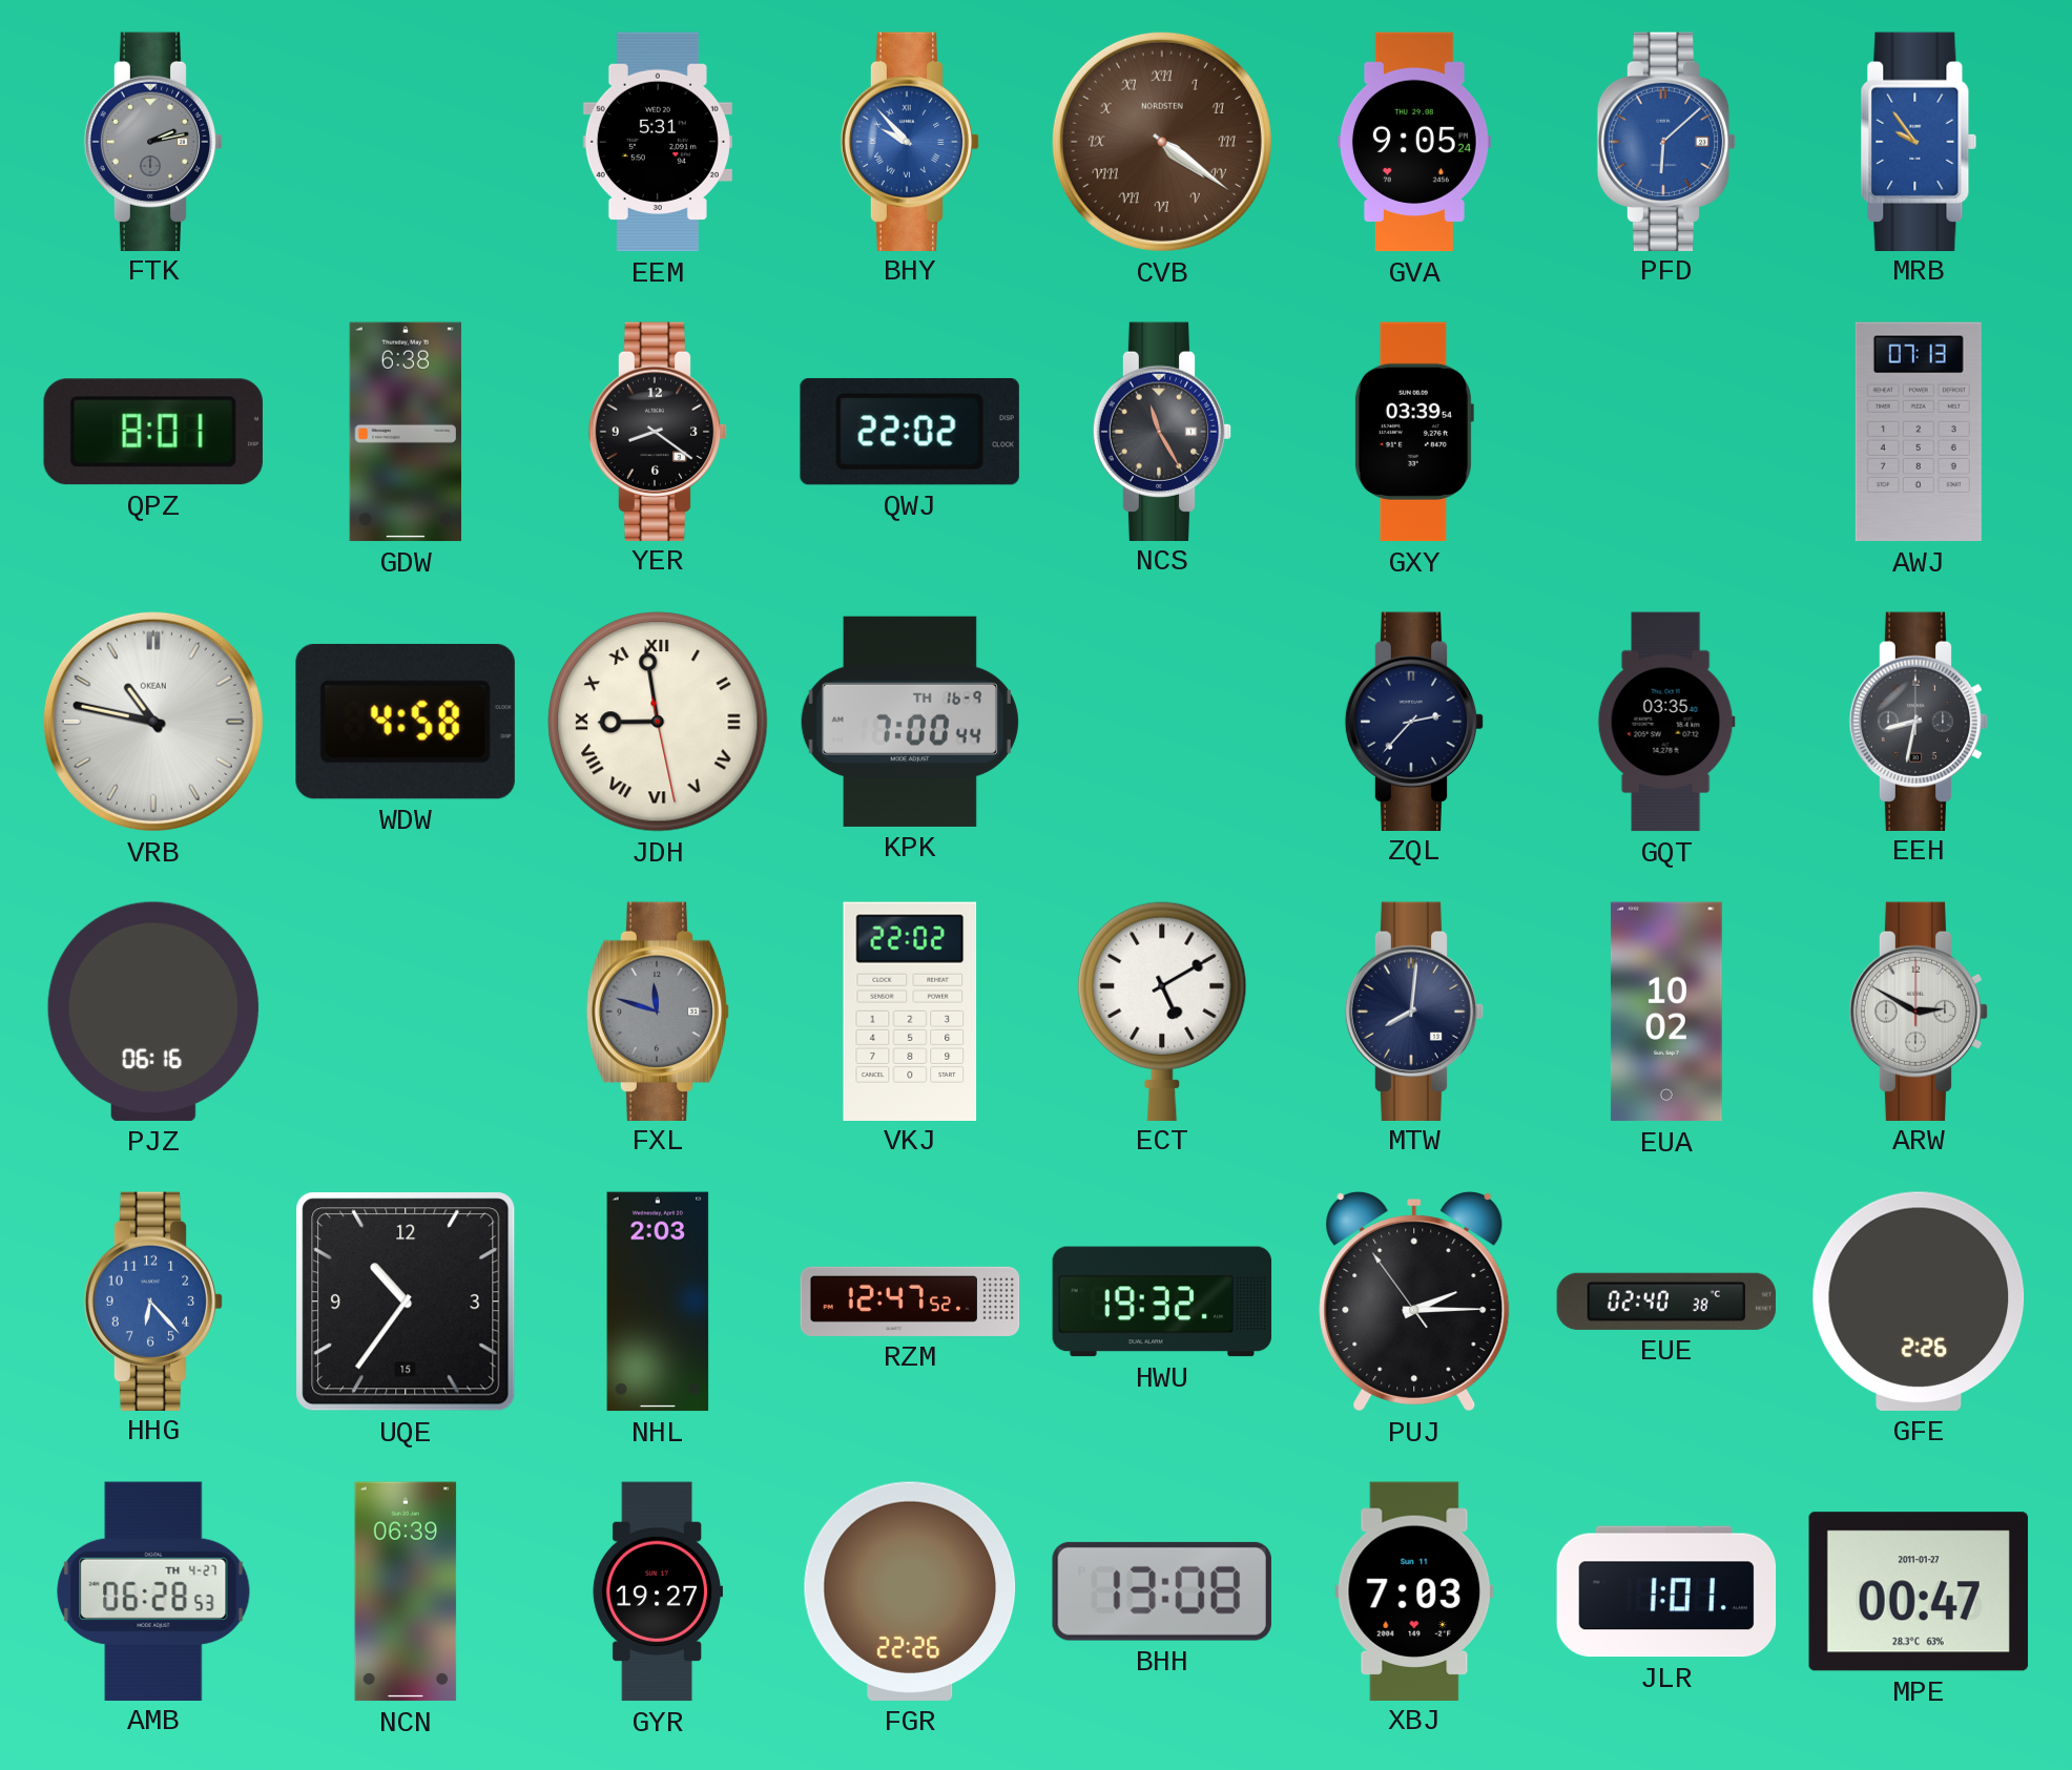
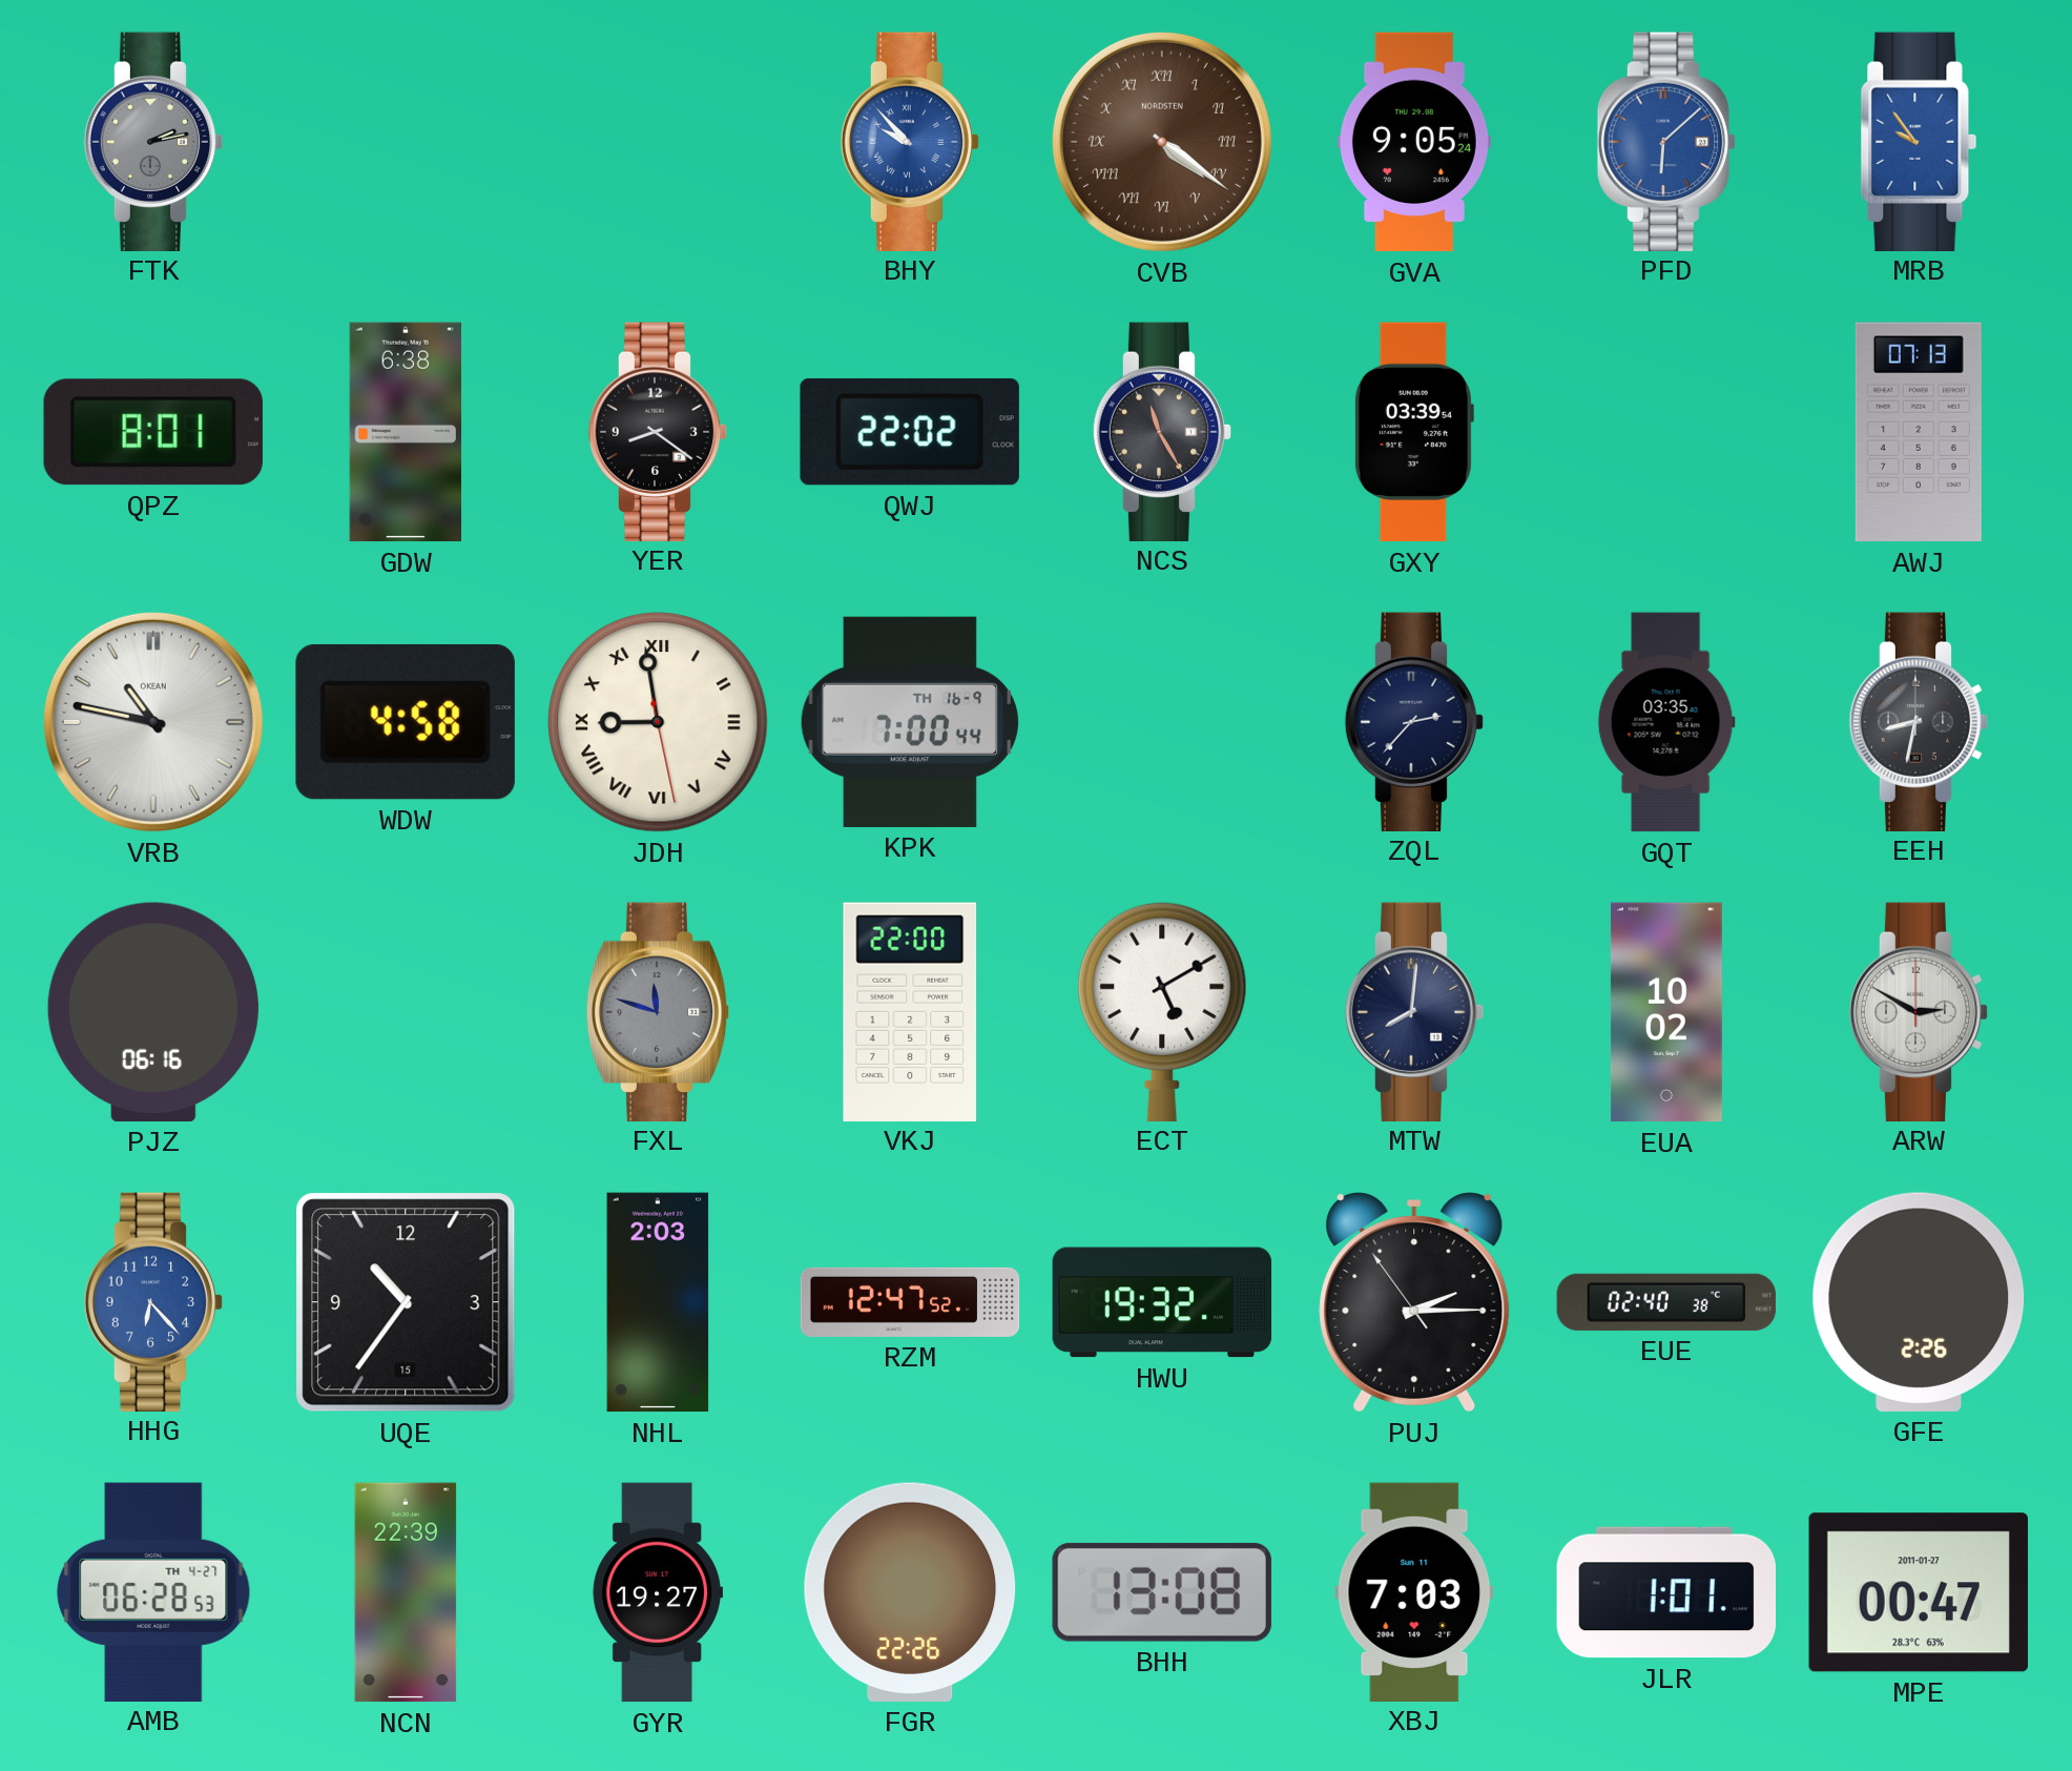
EEM: 5:31 -> none (658, 142)
VKJ: 22:02 -> 22:00 (910, 1011)
NCN: 06:39 -> 22:39 (406, 1592)
